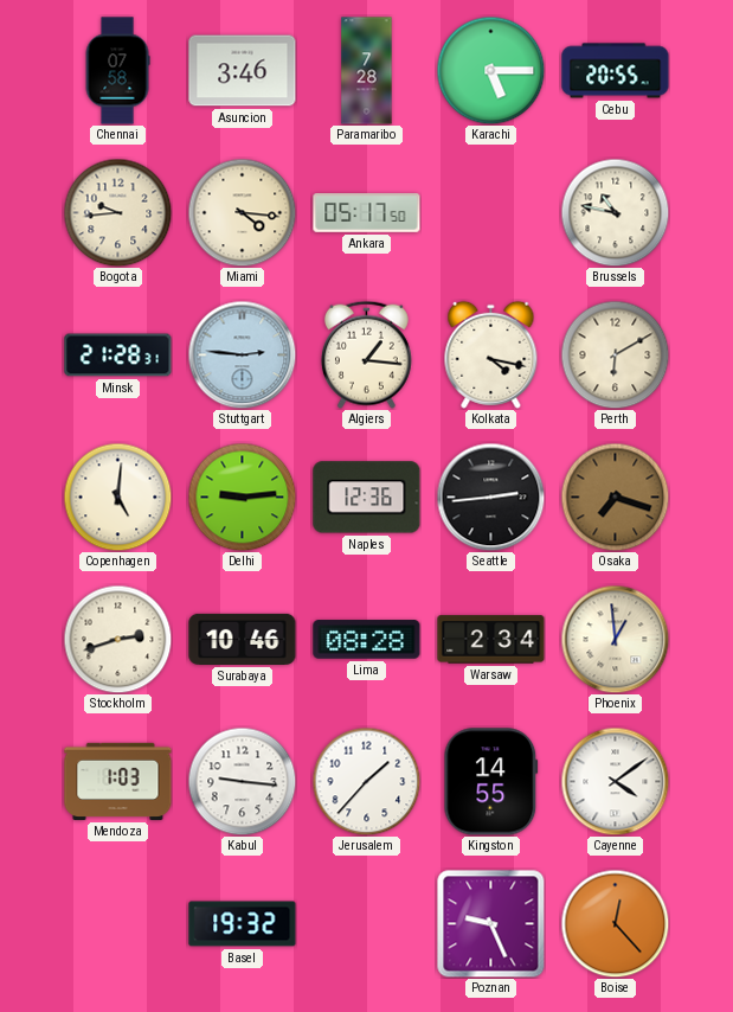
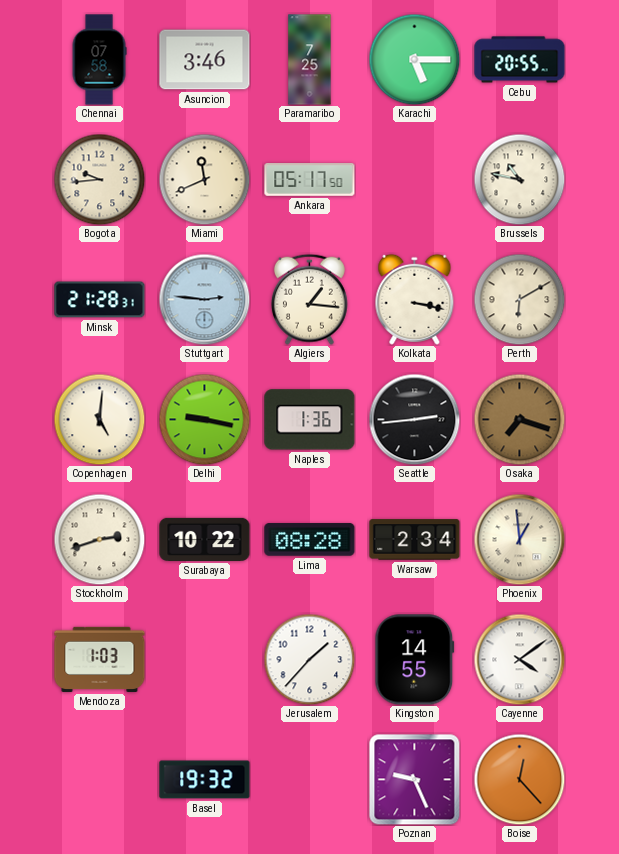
Paramaribo: 7:28 -> 7:25 (310, 60)
Miami: 4:16 -> 11:41 (204, 179)
Kolkata: 4:17 -> 3:17 (415, 299)
Delhi: 9:14 -> 9:17 (204, 419)
Naples: 12:36 -> 1:36 (310, 420)
Surabaya: 10:46 -> 10:22 (205, 539)
Kabul: 9:16 -> none (242, 781)
